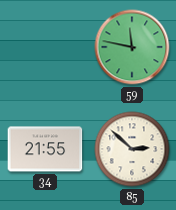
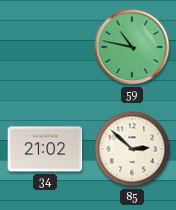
59: 11:47 -> 10:47 (132, 47)
34: 21:55 -> 21:02 (45, 149)
